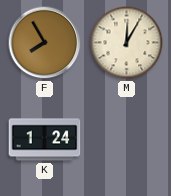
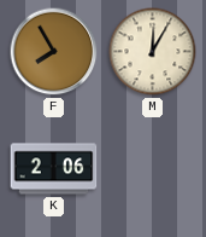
K: 1:24 -> 2:06 (54, 169)
